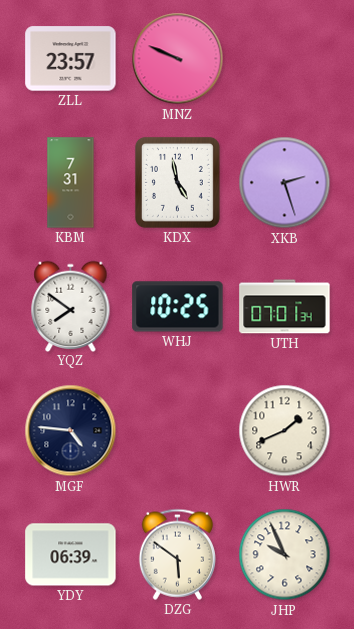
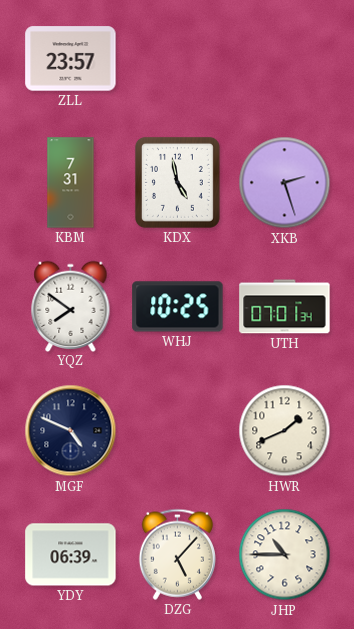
MNZ: 9:49 -> none (178, 59)
MGF: 4:46 -> 4:49 (71, 431)
DZG: 5:51 -> 5:07 (177, 554)
JHP: 9:56 -> 10:45 (285, 555)
